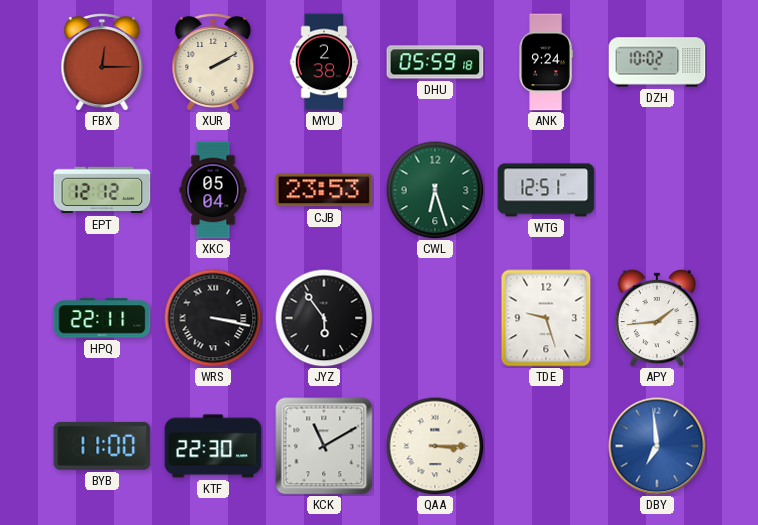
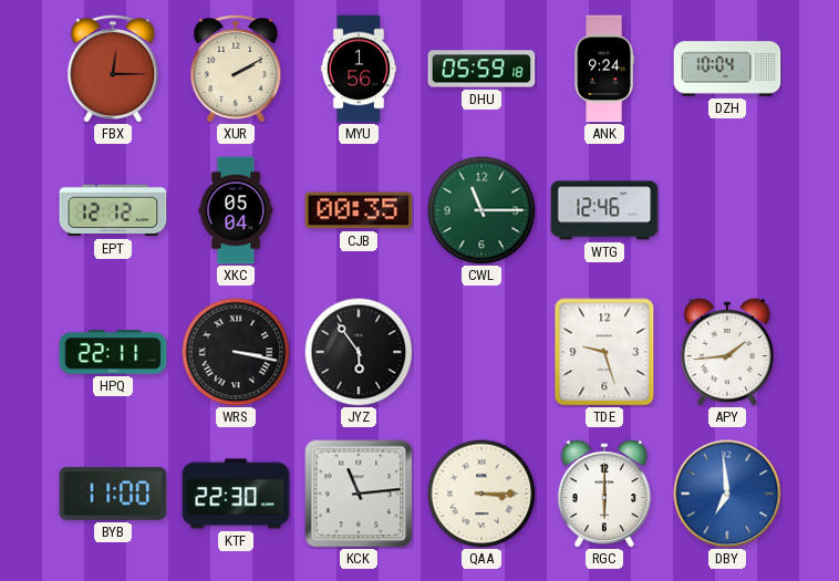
MYU: 2:38 -> 1:56 (359, 69)
DZH: 10:02 -> 10:04 (727, 69)
CJB: 23:53 -> 00:35 (359, 210)
CWL: 6:27 -> 11:15 (481, 210)
WTG: 12:51 -> 12:46 (604, 210)
KCK: 11:10 -> 11:14 (359, 494)
RGC: none -> 6:00 (604, 494)
